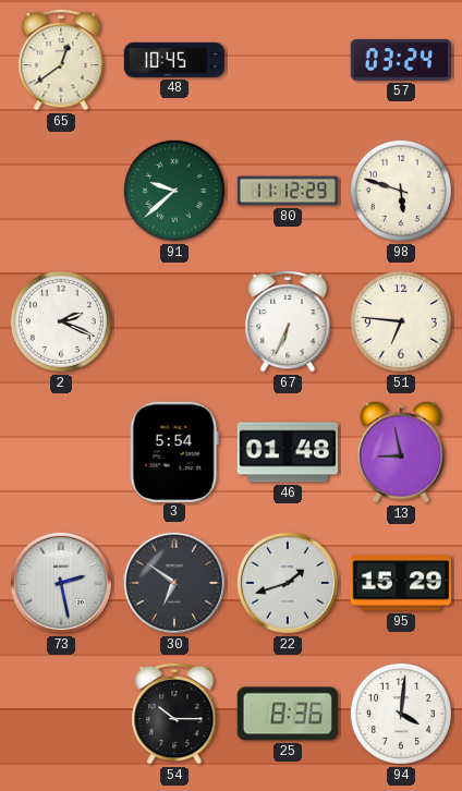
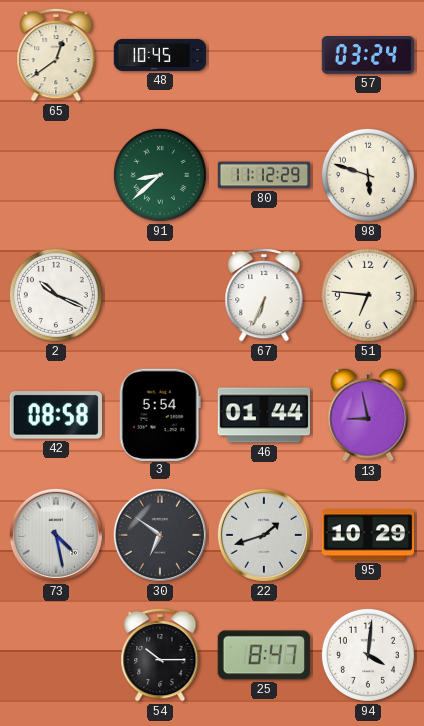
91: 9:38 -> 8:38 (160, 175)
2: 2:19 -> 10:19 (56, 295)
42: none -> 08:58 (56, 415)
46: 01:48 -> 01:44 (264, 415)
73: 2:28 -> 4:28 (56, 535)
95: 15:29 -> 10:29 (368, 535)
25: 8:36 -> 8:47 (264, 655)
